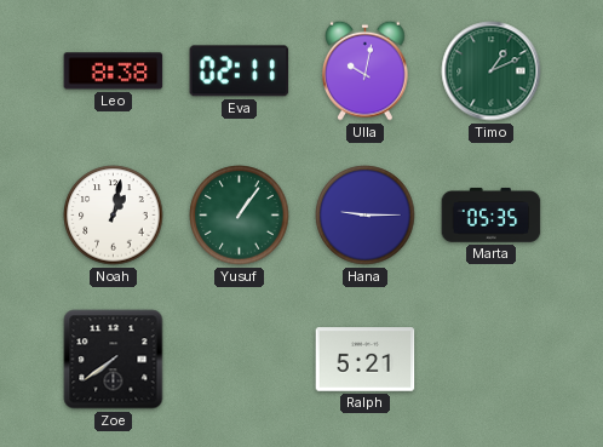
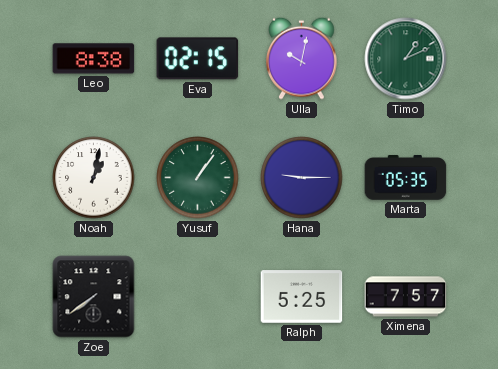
Eva: 02:11 -> 02:15 (198, 59)
Ralph: 5:21 -> 5:25 (302, 297)
Ximena: none -> 7:57 (406, 297)
